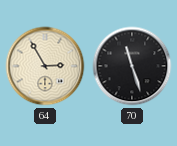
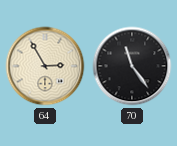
70: 11:27 -> 11:24 (132, 66)
